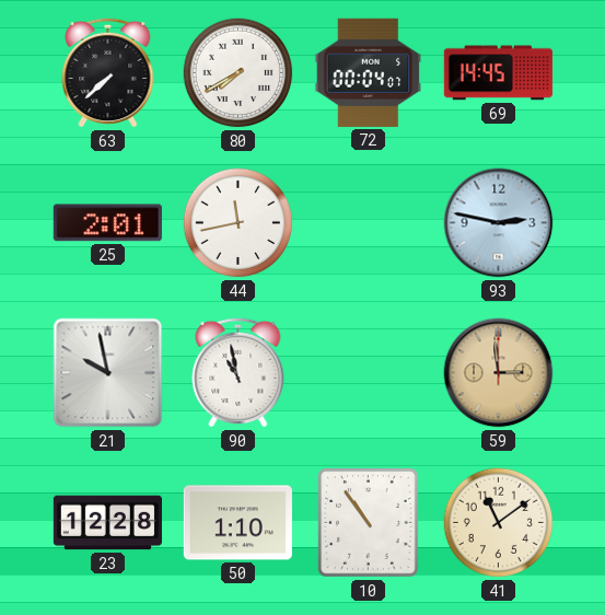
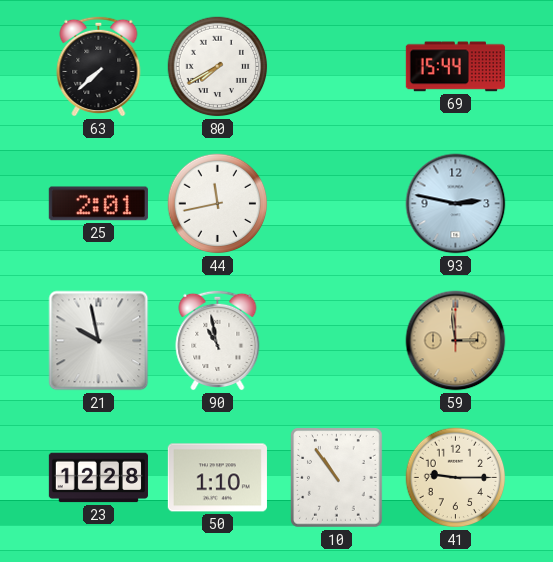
72: 00:04 -> none (369, 72)
69: 14:45 -> 15:44 (455, 67)
41: 11:09 -> 9:15 (456, 478)
